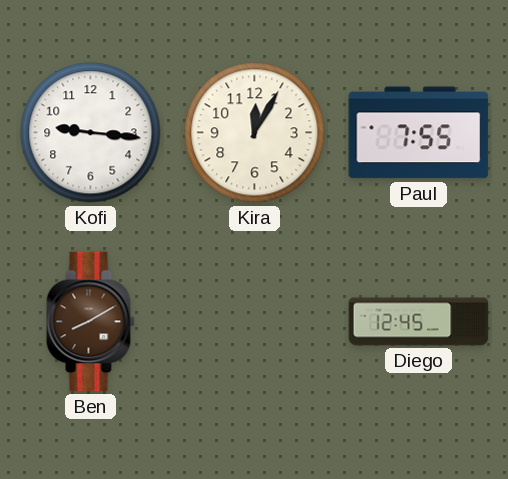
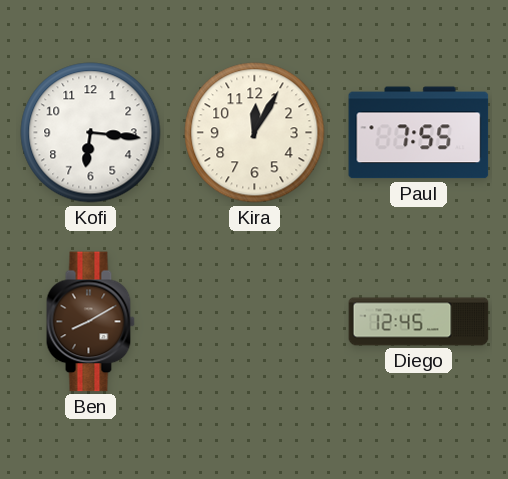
Kofi: 9:16 -> 6:16 (91, 133)
